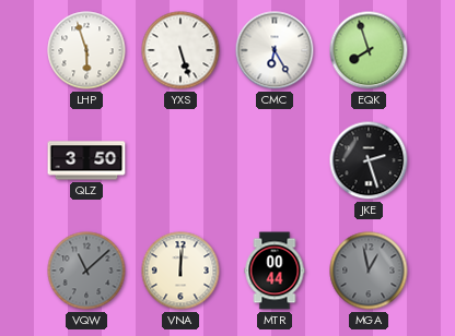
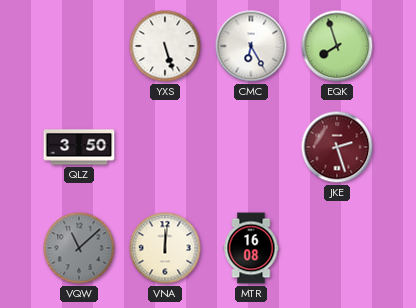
LHP: 5:57 -> none (86, 50)
JKE dial: black -> burgundy (337, 147)
MTR: 00:44 -> 16:08 (251, 248)
MGA: 12:58 -> none (369, 271)
